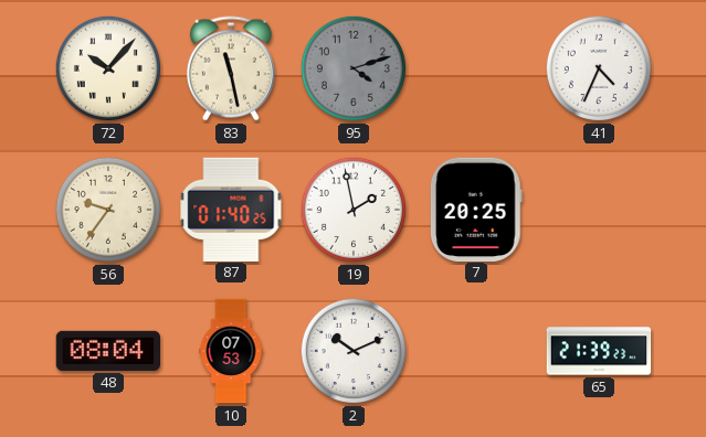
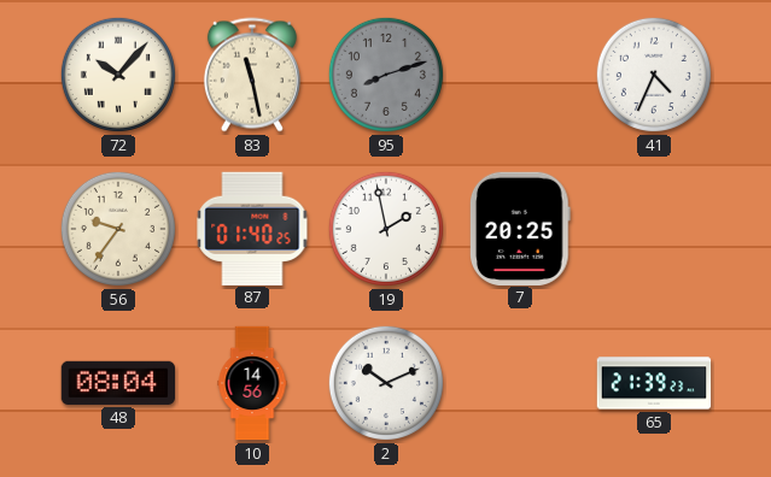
95: 4:12 -> 8:12 (386, 75)
10: 07:53 -> 14:56 (252, 383)
